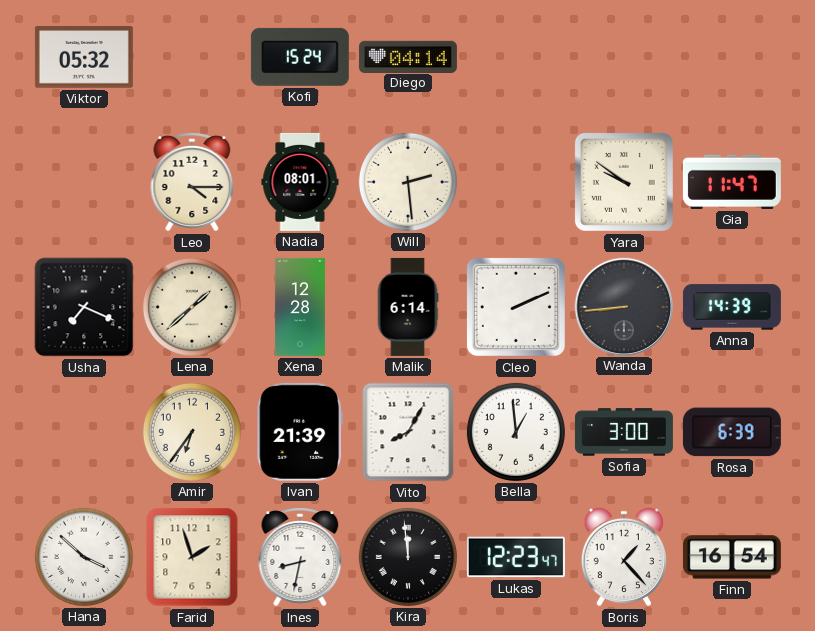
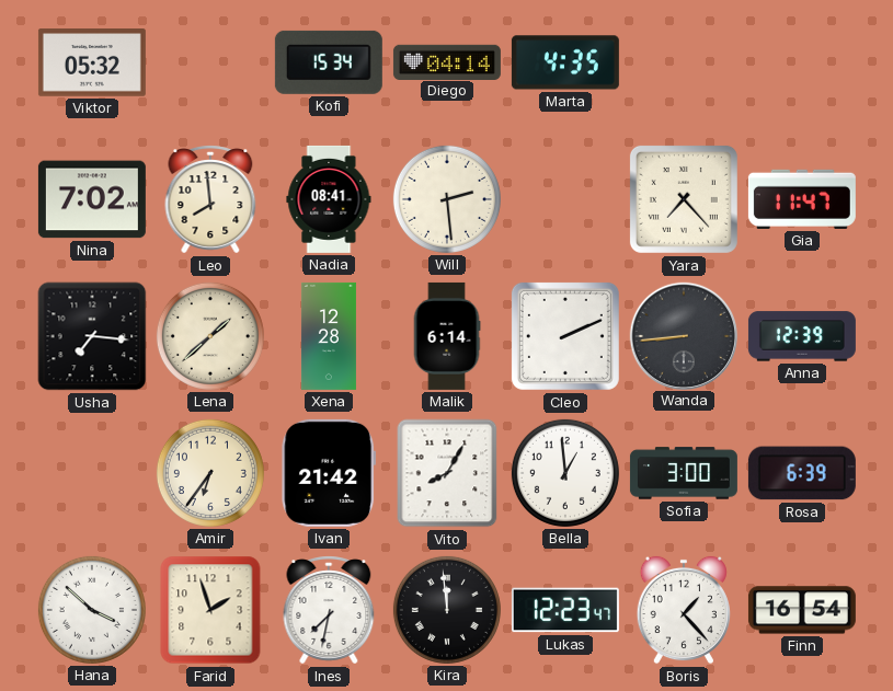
Kofi: 15:24 -> 15:34 (329, 62)
Marta: none -> 4:35 (565, 62)
Nina: none -> 7:02 (92, 199)
Leo: 4:15 -> 7:59 (210, 199)
Nadia: 08:01 -> 08:41 (329, 199)
Yara: 9:51 -> 7:23 (684, 199)
Usha: 7:19 -> 7:16 (92, 336)
Anna: 14:39 -> 12:39 (802, 336)
Ivan: 21:39 -> 21:42 (329, 473)
Ines: 8:32 -> 7:32 (329, 610)
